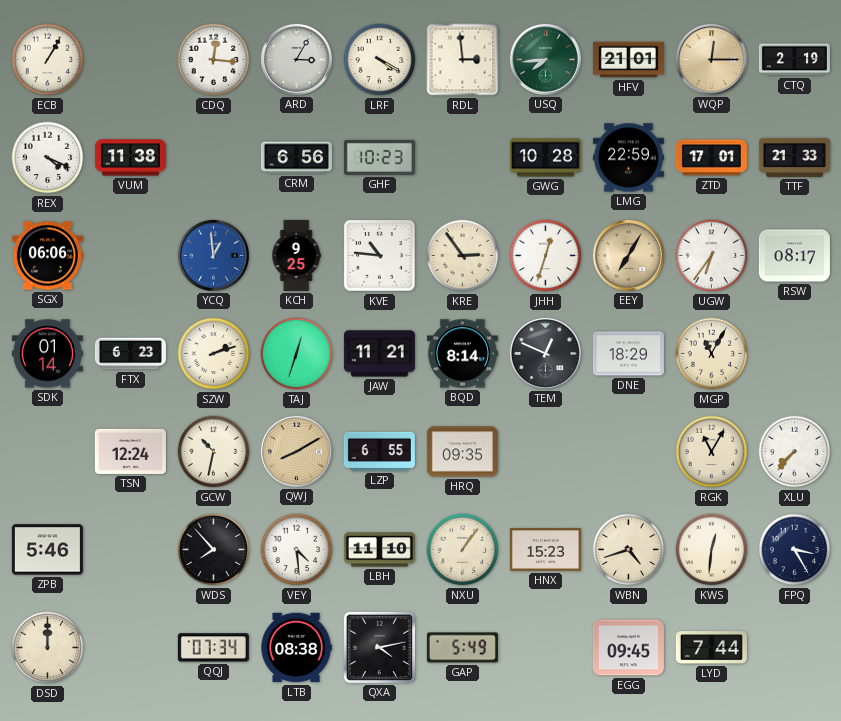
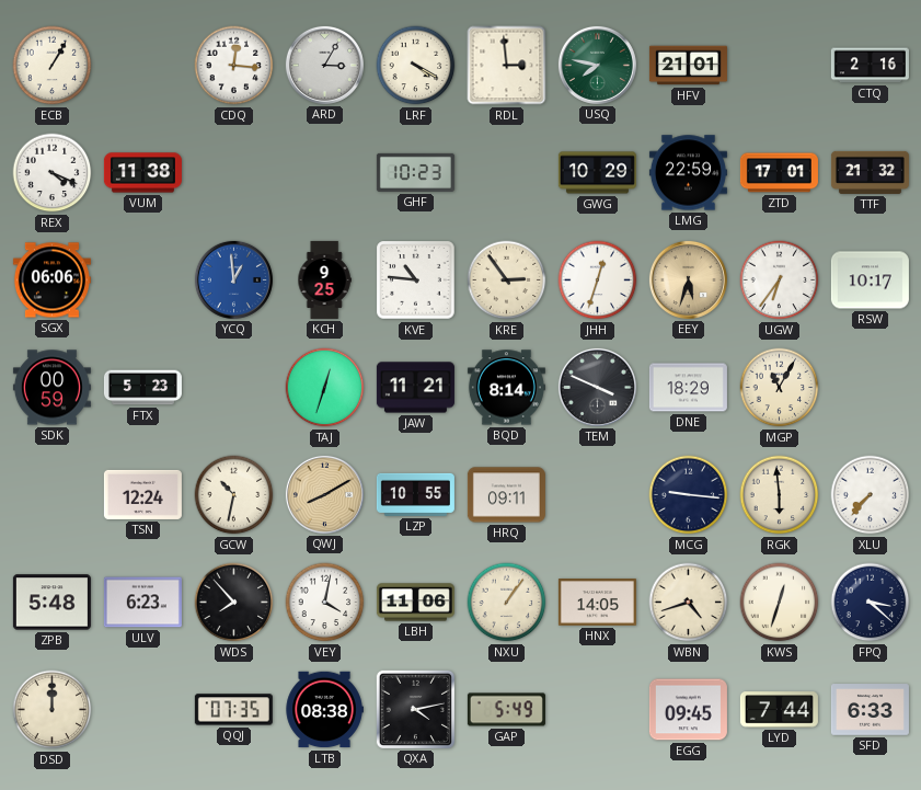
USQ: 7:44 -> 7:47 (597, 65)
WQP: 12:15 -> none (711, 59)
CTQ: 2:19 -> 2:16 (870, 66)
CRM: 6:56 -> none (296, 158)
GWG: 10:28 -> 10:29 (597, 173)
TTF: 21:33 -> 21:32 (870, 172)
EEY: 7:05 -> 5:33 (688, 279)
RSW: 08:17 -> 10:17 (870, 280)
SDK: 01:14 -> 00:59 (51, 388)
FTX: 6:23 -> 5:23 (142, 388)
SZW: 2:12 -> none (214, 354)
TEM: 12:49 -> 3:49 (597, 387)
LZP: 6:55 -> 10:55 (415, 494)
HRQ: 09:35 -> 09:11 (506, 495)
MCG: none -> 9:16 (689, 495)
RGK: 11:05 -> 5:59 (780, 495)
ZPB: 5:46 -> 5:48 (51, 603)
ULV: none -> 6:23 (142, 603)
VEY: 4:29 -> 4:02 (325, 603)
LBH: 11:10 -> 11:06 (415, 603)
HNX: 15:23 -> 14:05 (597, 603)
KWS: 12:31 -> 12:33 (780, 603)
FPQ: 3:25 -> 3:22 (871, 603)
QQJ: 07:34 -> 07:35 (233, 710)
SFD: none -> 6:33 (870, 710)
